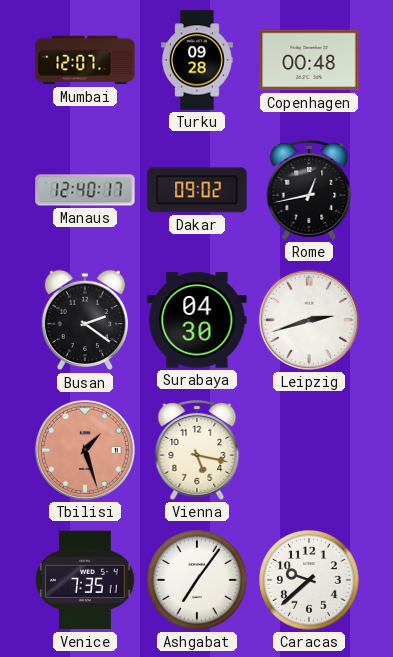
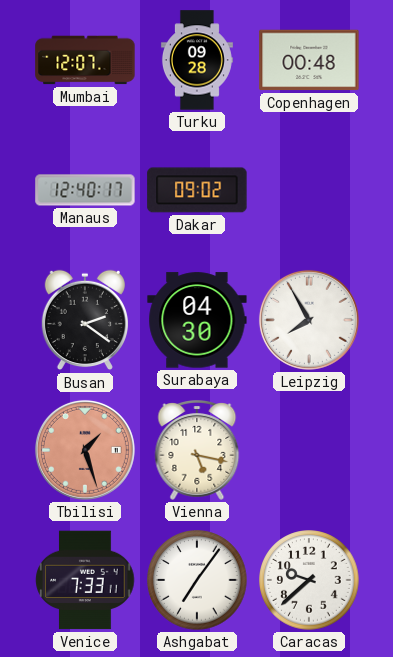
Rome: 12:43 -> none (309, 191)
Leipzig: 2:42 -> 7:55 (309, 320)
Venice: 7:35 -> 7:33 (85, 580)
